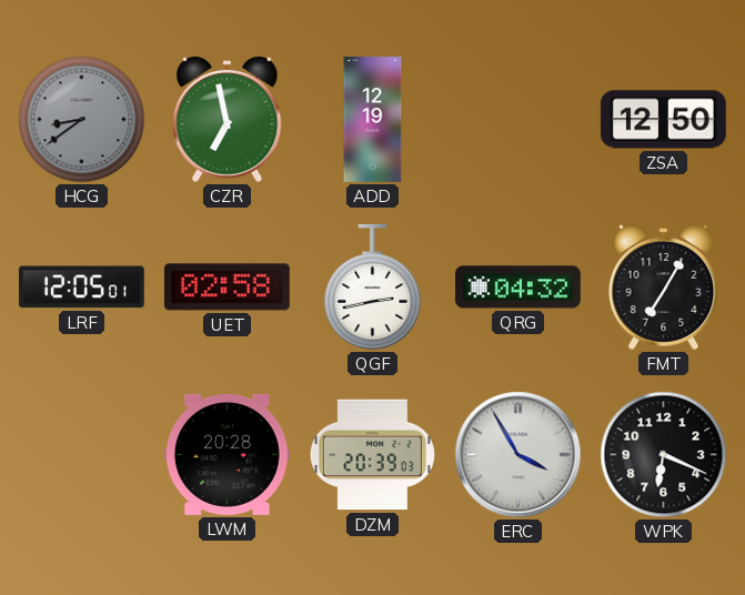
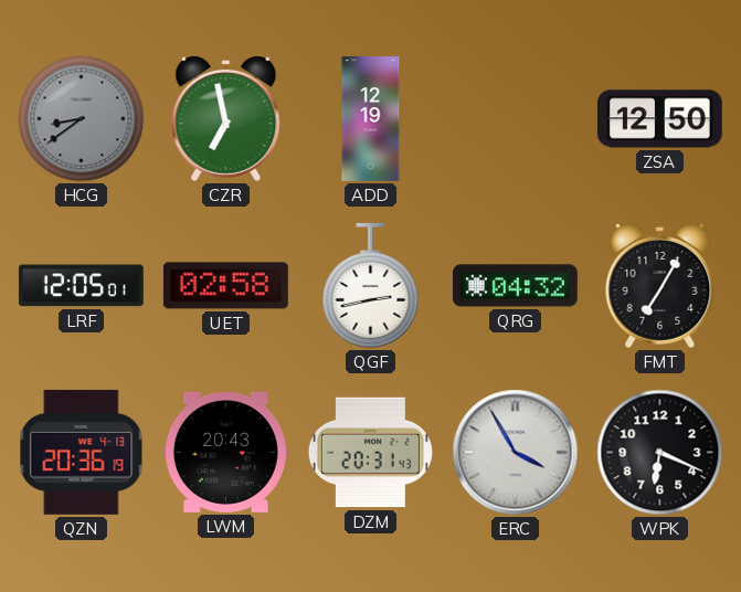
QZN: none -> 20:36 (82, 452)
LWM: 20:28 -> 20:43 (225, 452)
DZM: 20:39 -> 20:31 (370, 453)
